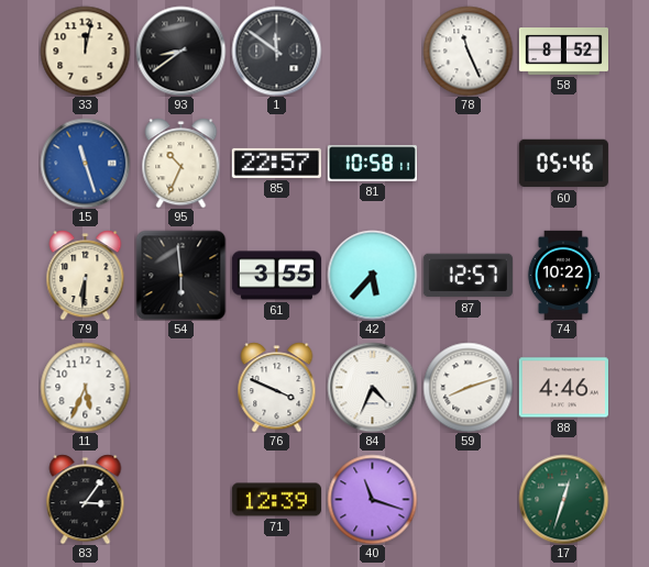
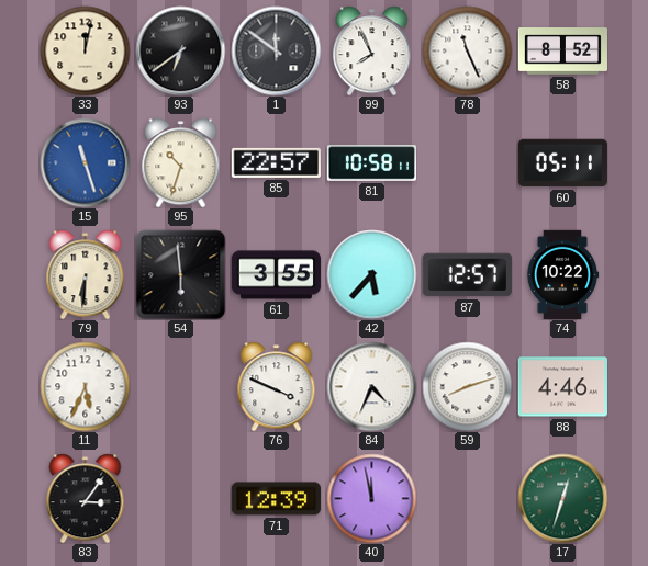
93: 8:39 -> 6:39 (180, 50)
99: none -> 7:56 (372, 50)
95: 10:34 -> 10:33 (181, 162)
60: 05:46 -> 05:11 (562, 163)
40: 11:18 -> 11:58 (371, 498)
